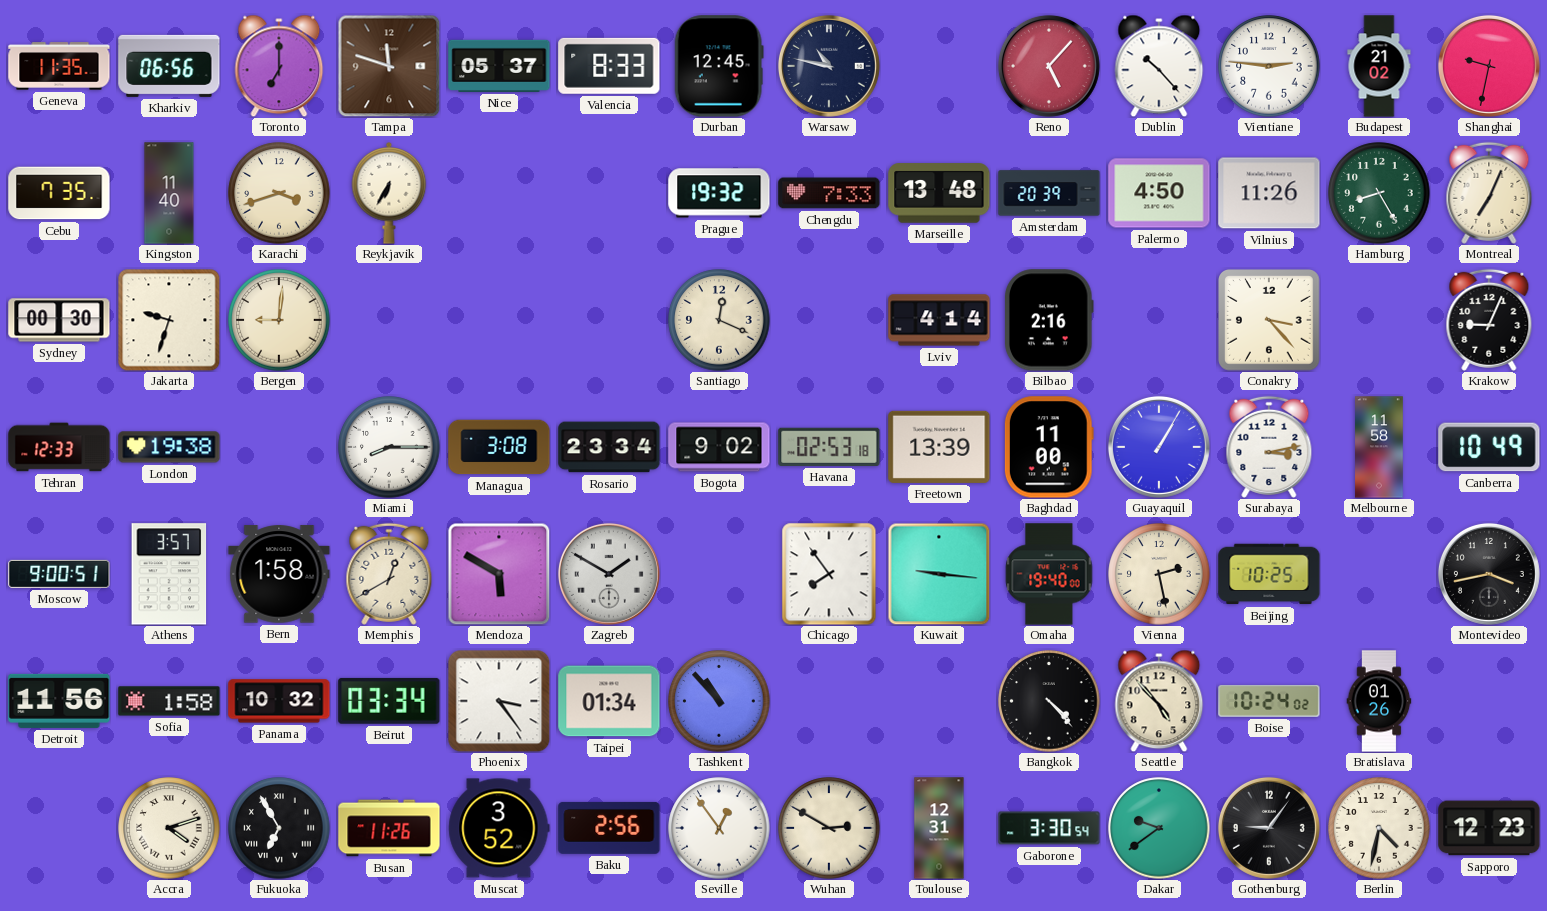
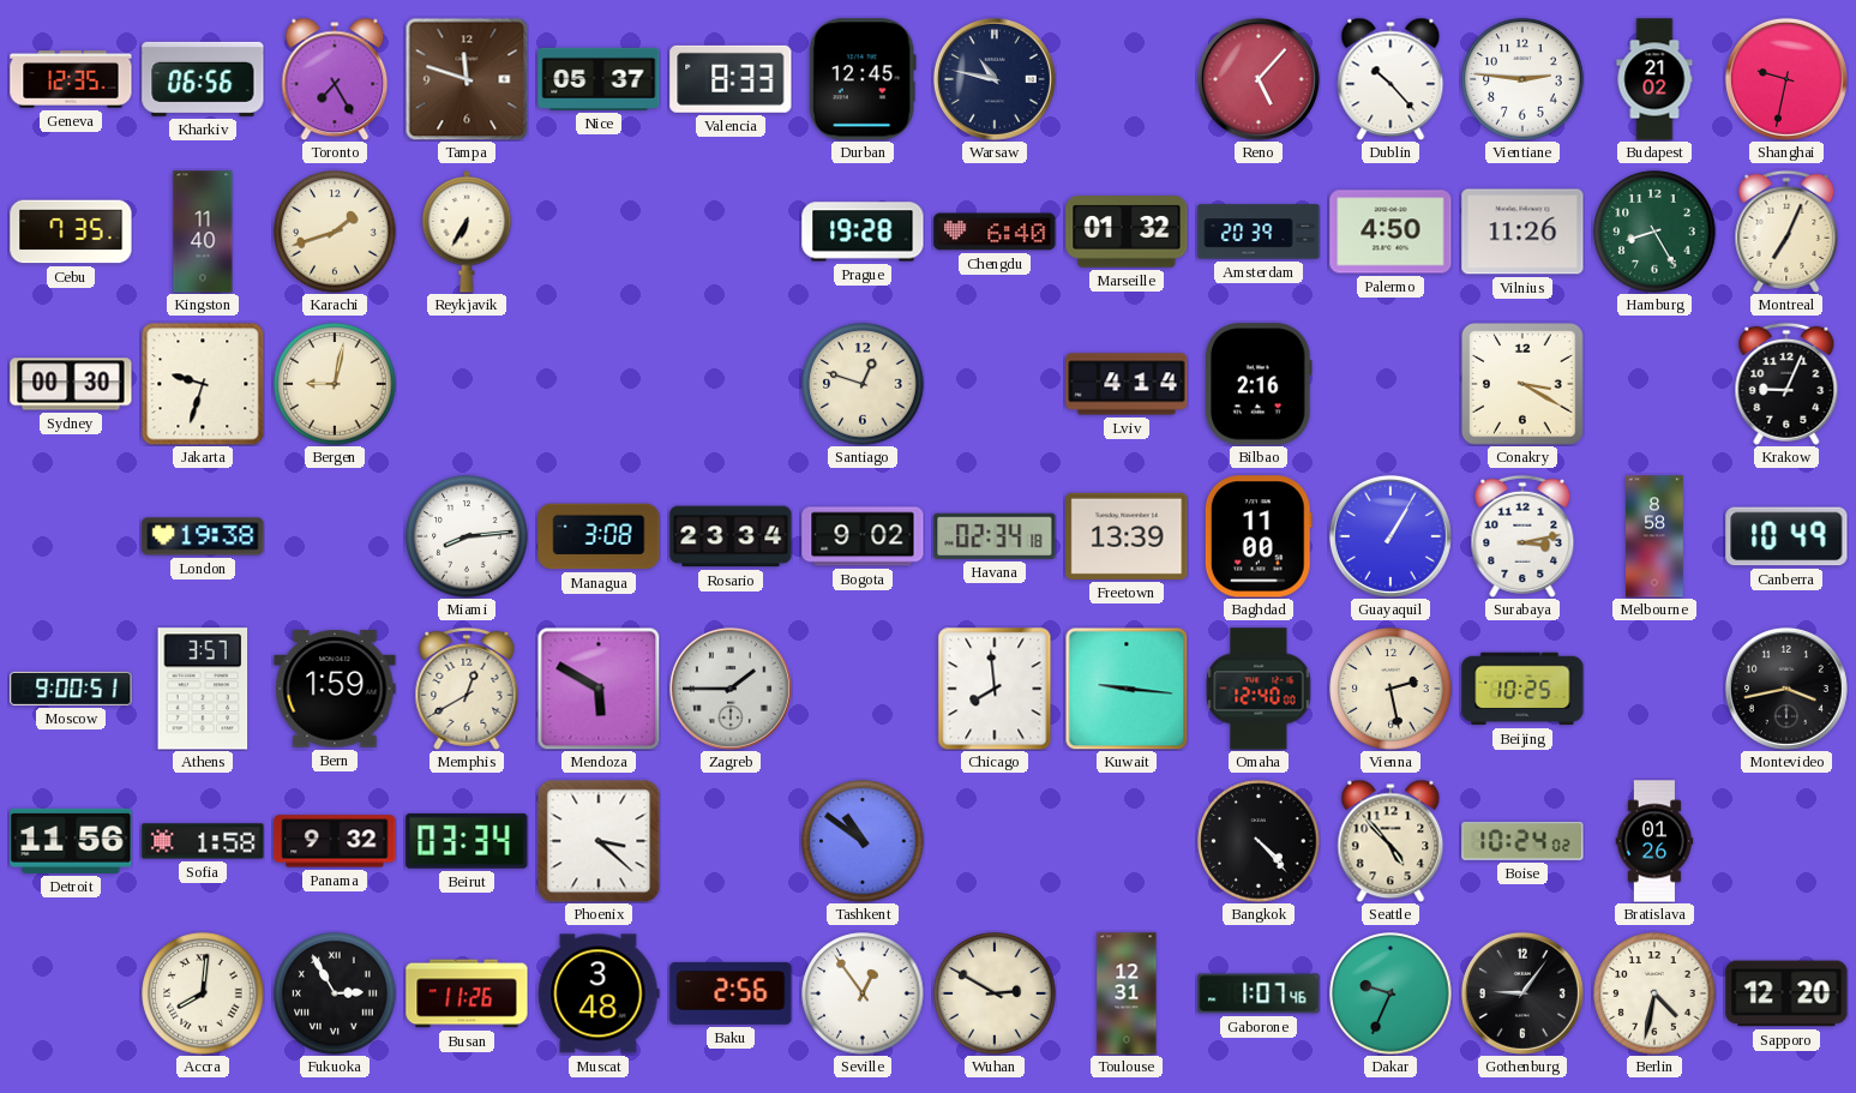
Geneva: 11:35 -> 12:35 (71, 79)
Toronto: 7:00 -> 7:25 (335, 79)
Karachi: 3:42 -> 1:42 (335, 232)
Prague: 19:32 -> 19:28 (863, 232)
Chengdu: 7:33 -> 6:40 (995, 232)
Marseille: 13:48 -> 01:32 (1127, 232)
Bergen: 9:01 -> 9:02 (335, 384)
Santiago: 12:19 -> 12:48 (863, 384)
Conakry: 3:23 -> 3:20 (1524, 385)
Tehran: 12:33 -> none (59, 447)
Miami: 8:15 -> 8:14 (467, 536)
Havana: 02:53 -> 02:34 (995, 536)
Melbourne: 11:58 -> 8:58 (1654, 536)
Bern: 1:58 -> 1:59 (335, 689)
Zagreb: 1:50 -> 1:45 (731, 689)
Chicago: 7:54 -> 7:59 (995, 689)
Omaha: 19:40 -> 12:40 (1259, 689)
Panama: 10:32 -> 9:32 (335, 841)
Phoenix: 3:24 -> 3:22 (599, 841)
Taipei: 01:34 -> none (609, 701)
Tashkent: 10:53 -> 10:51 (863, 841)
Accra: 4:12 -> 8:01 (203, 993)
Fukuoka: 6:55 -> 2:55 (335, 993)
Muscat: 3:52 -> 3:48 (599, 993)
Gaborone: 3:30 -> 1:07 (1259, 993)
Dakar: 9:39 -> 9:34 (1391, 993)
Sapporo: 12:23 -> 12:20 (1786, 993)
